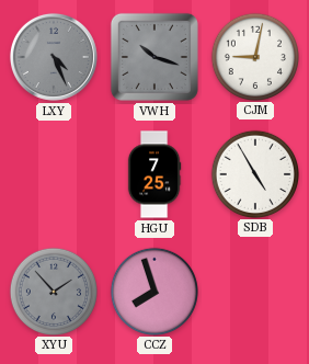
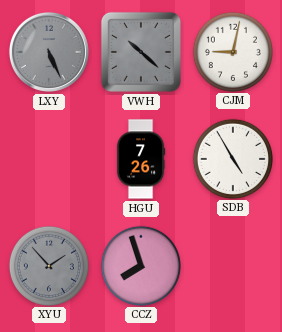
LXY: 4:26 -> 5:26 (49, 52)
VWH: 10:18 -> 10:22 (141, 52)
HGU: 7:25 -> 7:26 (141, 159)
